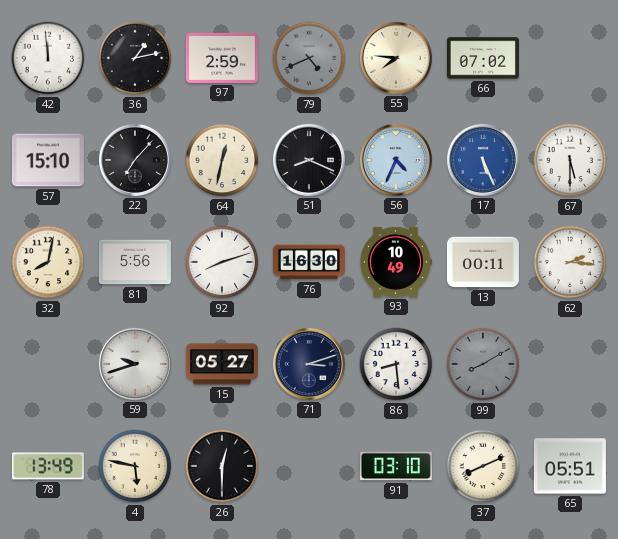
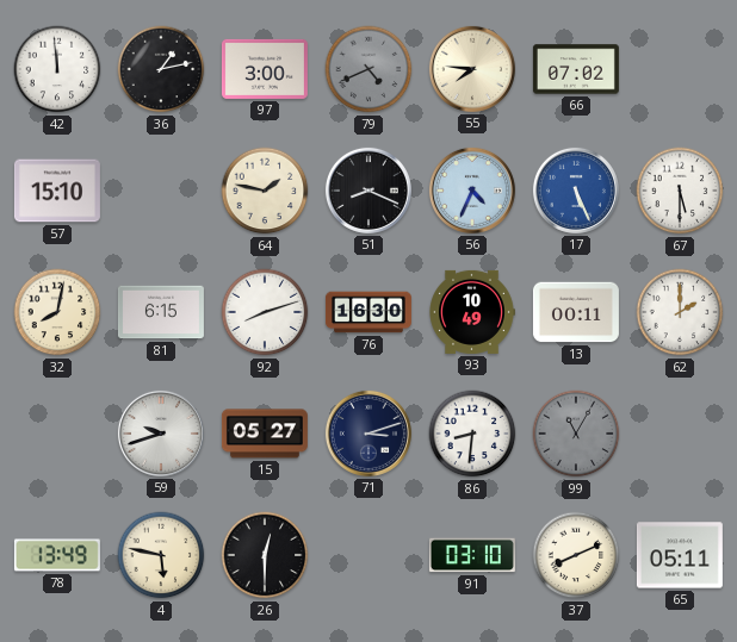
97: 2:59 -> 3:00 (265, 69)
22: 7:07 -> none (135, 160)
64: 12:32 -> 1:47 (265, 191)
81: 5:56 -> 6:15 (161, 312)
62: 2:16 -> 2:00 (680, 312)
86: 8:29 -> 8:31 (472, 434)
99: 8:10 -> 11:05 (576, 434)
65: 05:51 -> 05:11 (680, 555)
